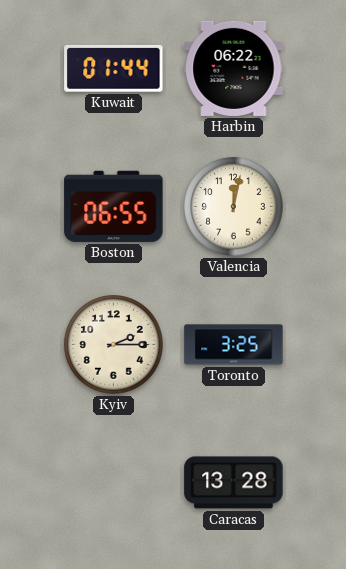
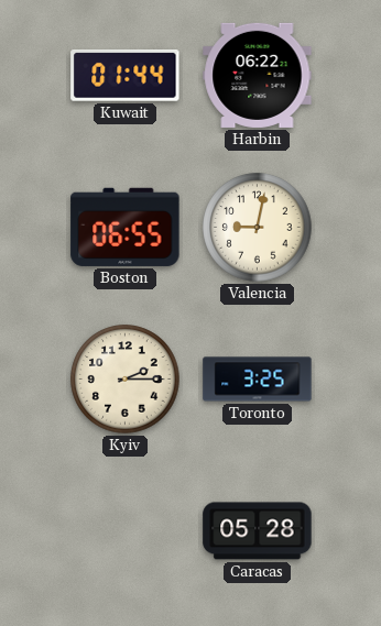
Valencia: 12:02 -> 9:02 (258, 228)
Caracas: 13:28 -> 05:28 (258, 531)
